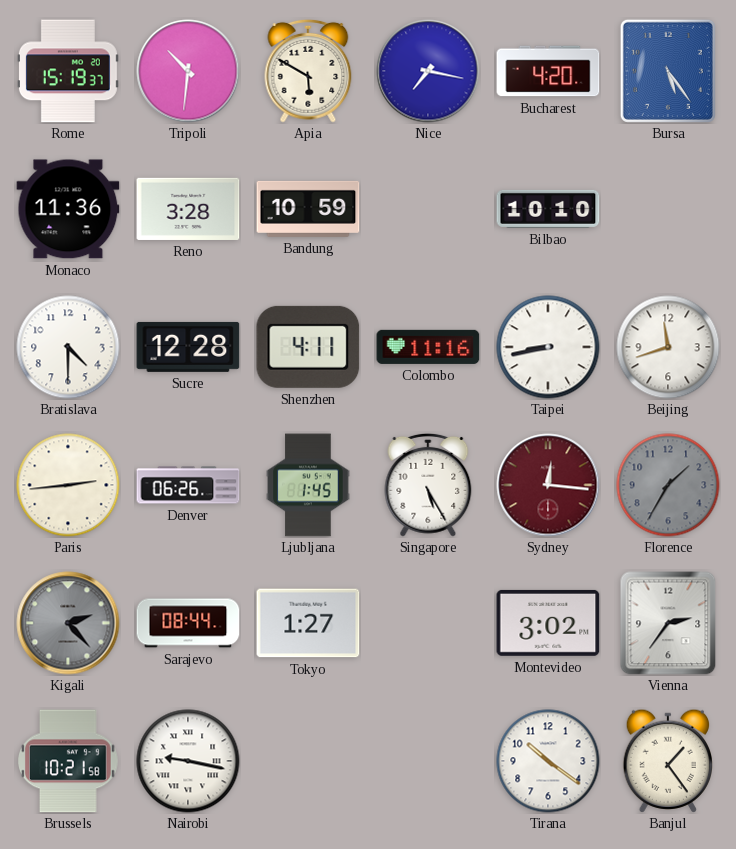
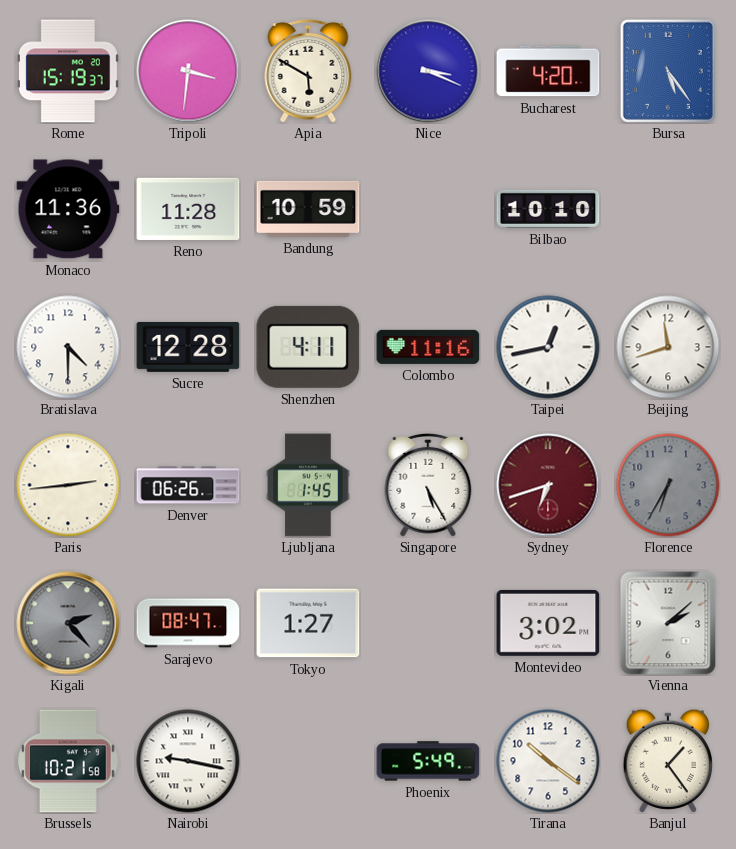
Tripoli: 10:31 -> 3:31 (188, 71)
Nice: 7:17 -> 3:19 (428, 71)
Reno: 3:28 -> 11:28 (188, 209)
Taipei: 8:43 -> 12:43 (548, 347)
Sydney: 12:16 -> 6:42 (548, 485)
Florence: 1:35 -> 6:35 (668, 485)
Sarajevo: 08:44 -> 08:47 (188, 623)
Vienna: 2:36 -> 2:08 (668, 623)
Phoenix: none -> 5:49 (428, 761)
